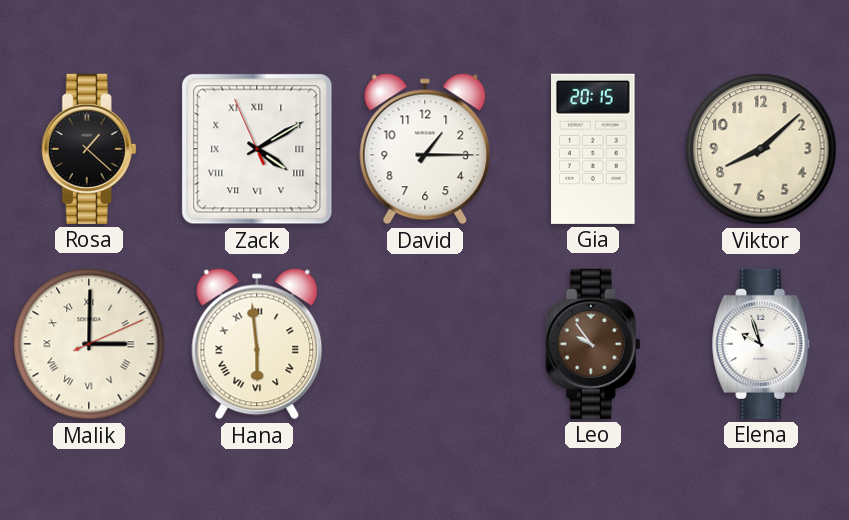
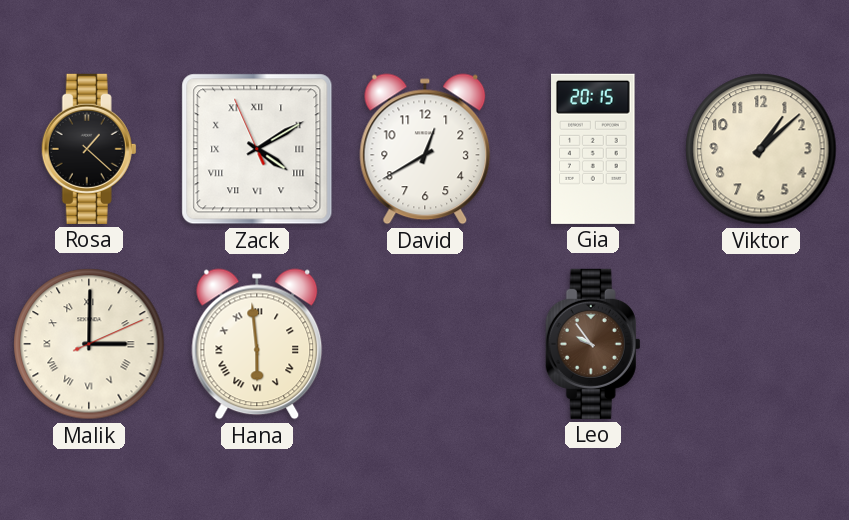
David: 1:15 -> 12:40 (425, 149)
Viktor: 8:08 -> 1:08 (761, 149)
Elena: 9:57 -> none (761, 344)
